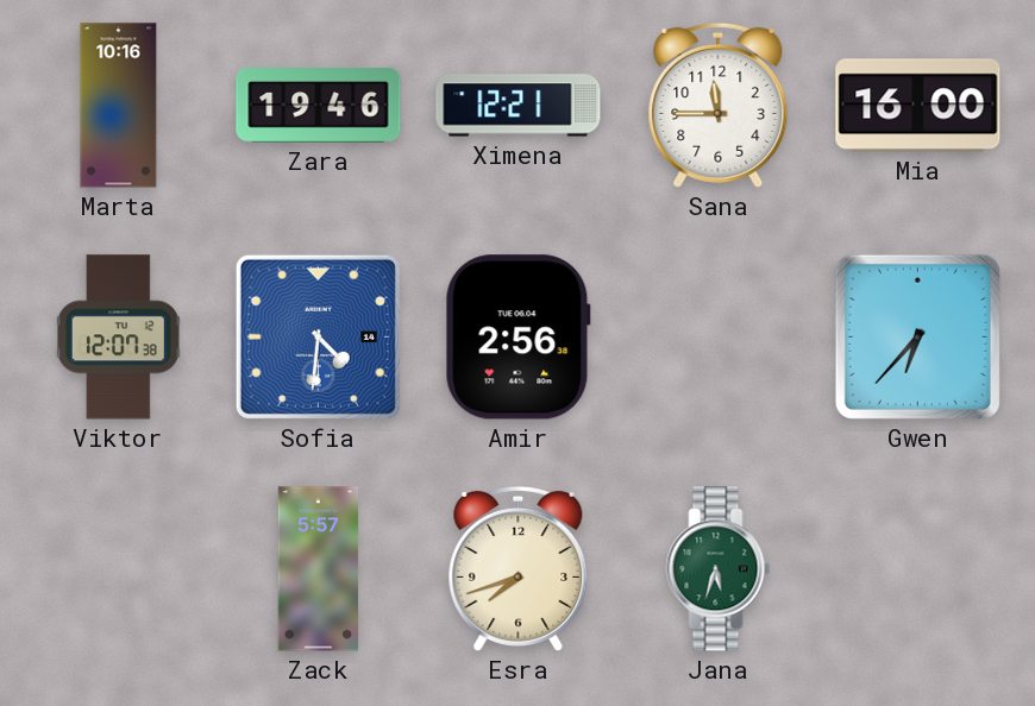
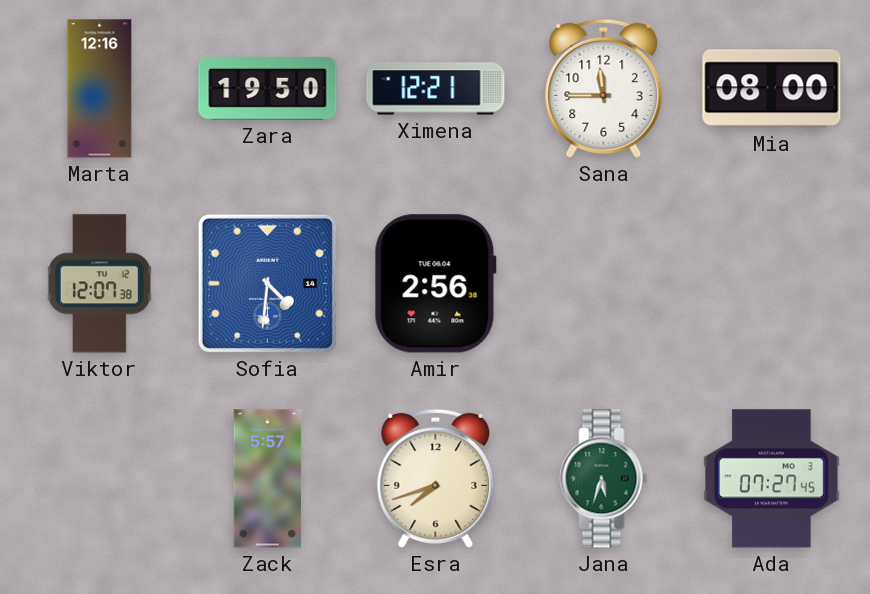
Marta: 10:16 -> 12:16 (100, 89)
Zara: 19:46 -> 19:50 (268, 89)
Mia: 16:00 -> 08:00 (772, 89)
Gwen: 6:37 -> none (917, 336)
Ada: none -> 07:27 (772, 479)
